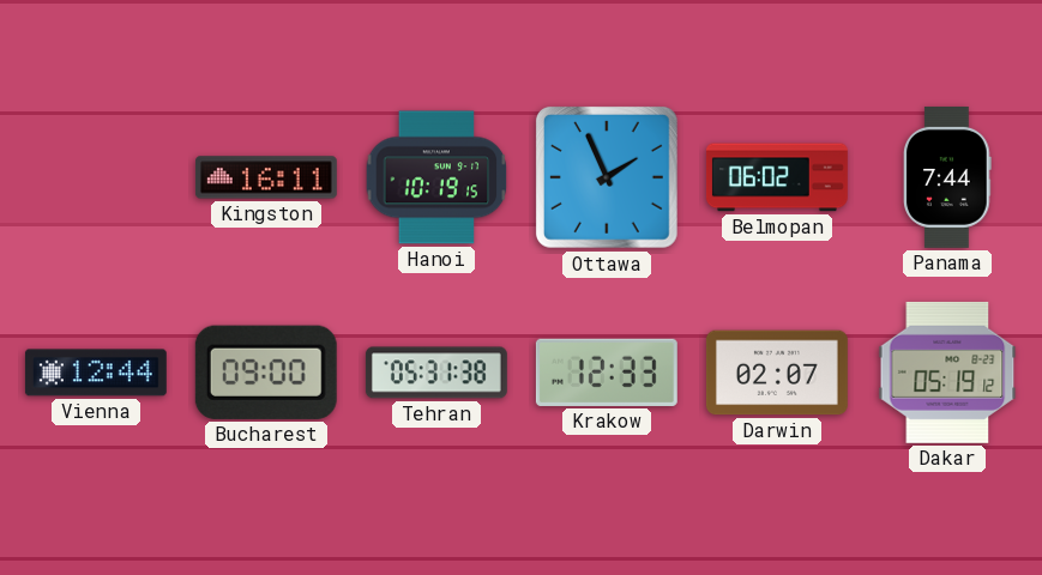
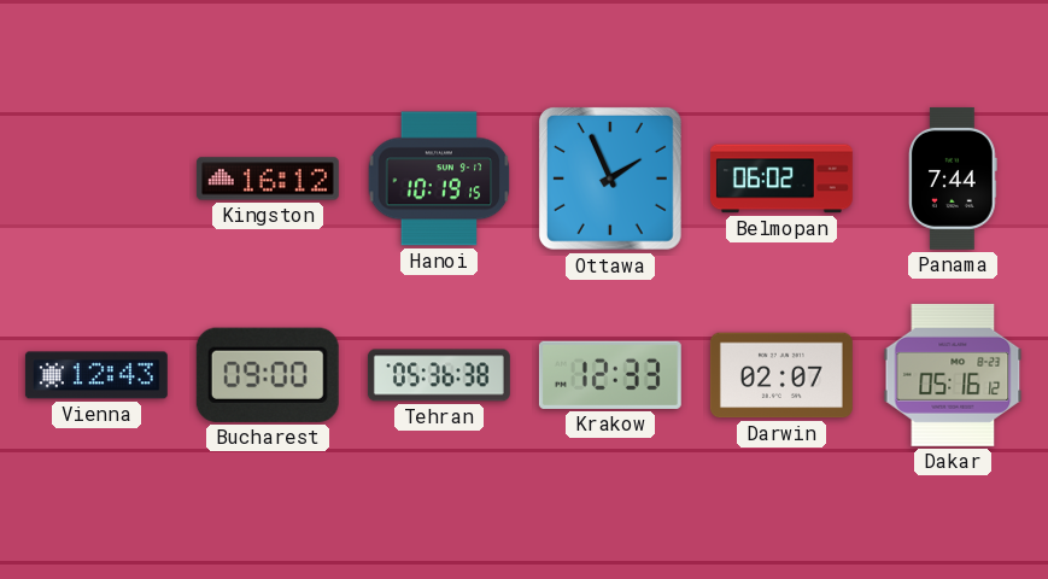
Kingston: 16:11 -> 16:12 (268, 179)
Vienna: 12:44 -> 12:43 (96, 375)
Tehran: 05:31 -> 05:36 (439, 375)
Dakar: 05:19 -> 05:16 (953, 375)
